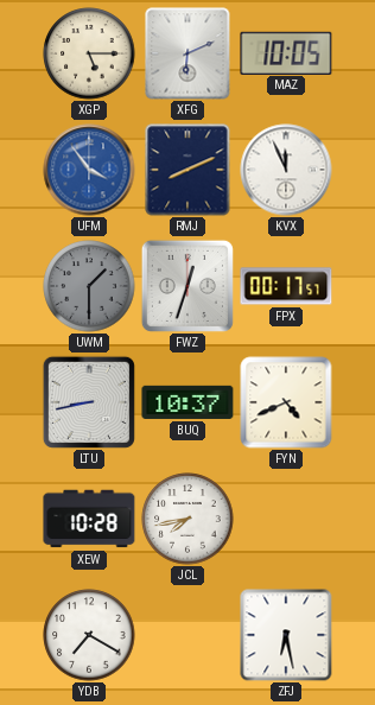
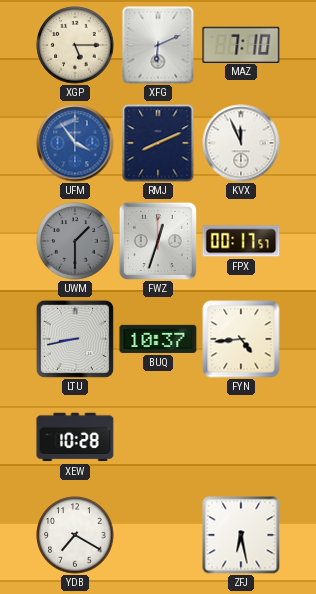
MAZ: 10:05 -> 7:10 (241, 44)
FYN: 4:41 -> 4:44 (241, 339)
JCL: 7:43 -> none (188, 519)
